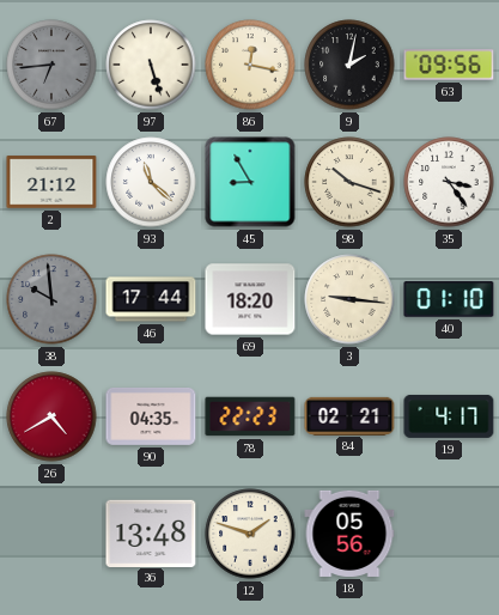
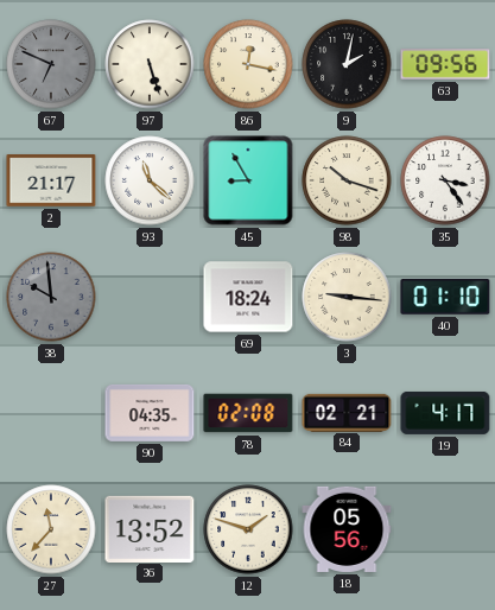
67: 6:44 -> 6:49 (51, 64)
2: 21:12 -> 21:17 (51, 180)
46: 17:44 -> none (151, 299)
69: 18:20 -> 18:24 (248, 297)
26: 4:40 -> none (51, 416)
78: 22:23 -> 02:08 (248, 413)
27: none -> 11:37 (51, 529)
36: 13:48 -> 13:52 (150, 528)
